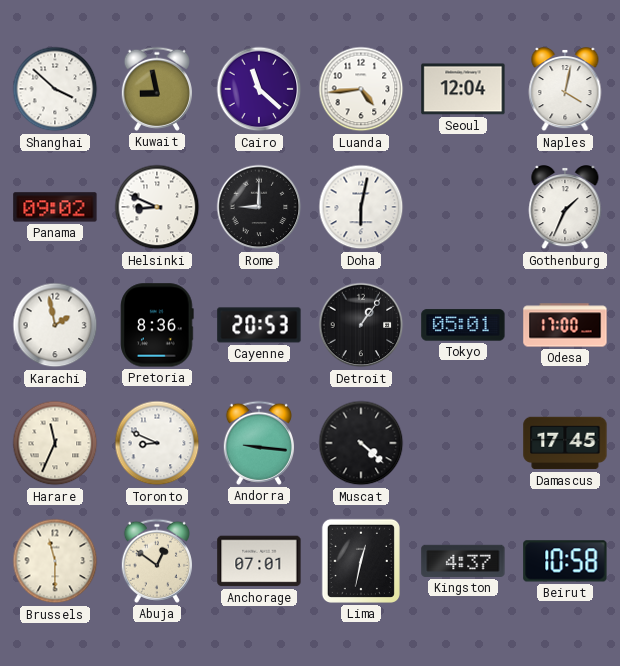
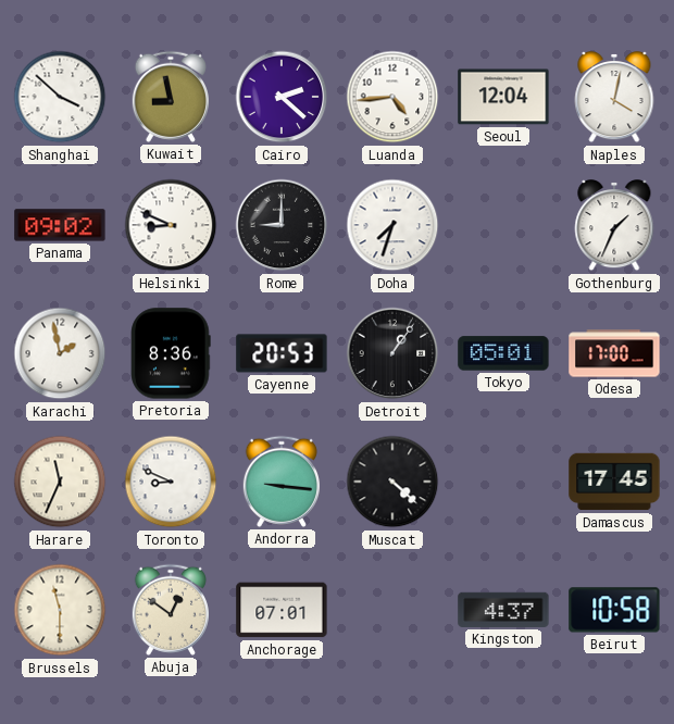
Cairo: 11:22 -> 2:22 (282, 97)
Doha: 6:02 -> 7:33 (392, 225)
Lima: 12:32 -> none (361, 561)
